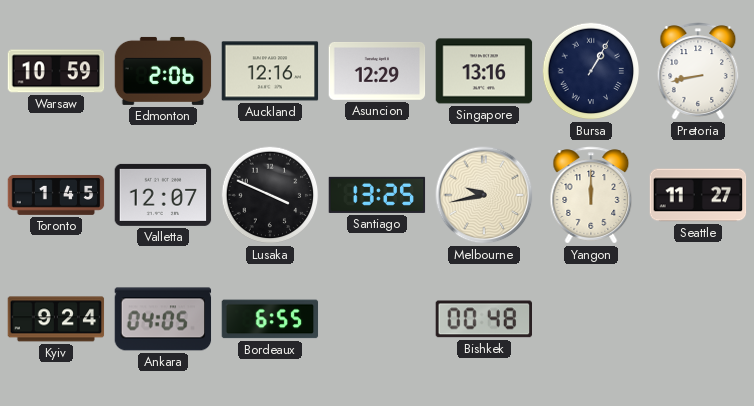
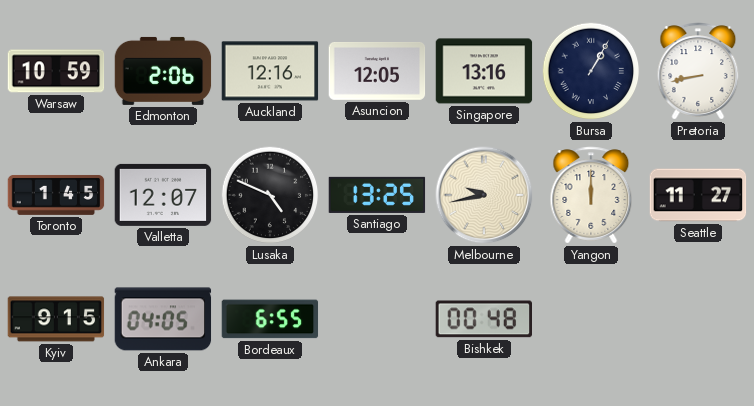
Asuncion: 12:29 -> 12:05 (377, 71)
Lusaka: 3:49 -> 4:49 (270, 195)
Kyiv: 9:24 -> 9:15 (56, 319)
